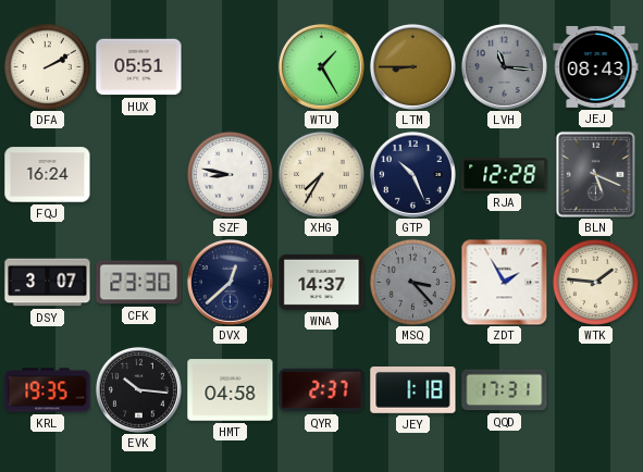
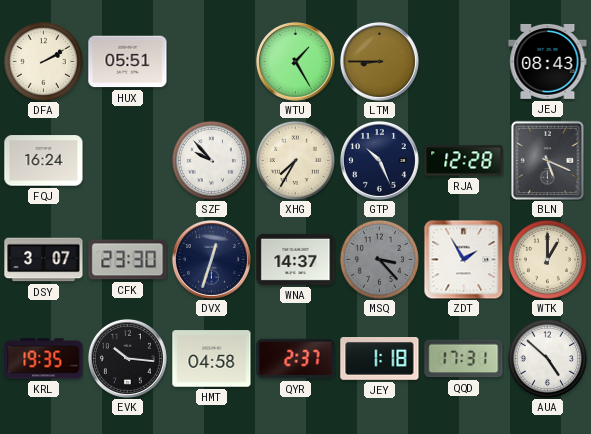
LVH: 11:16 -> none (504, 66)
SZF: 8:47 -> 9:53 (211, 160)
DVX: 12:38 -> 12:33 (211, 259)
WTK: 1:46 -> 1:00 (547, 259)
AUA: none -> 4:52 (547, 358)
